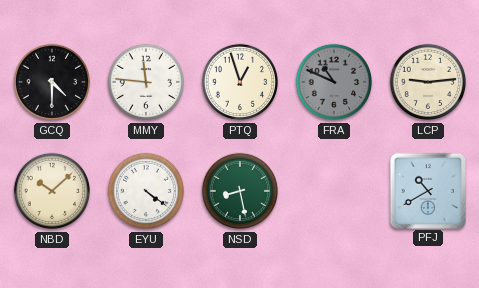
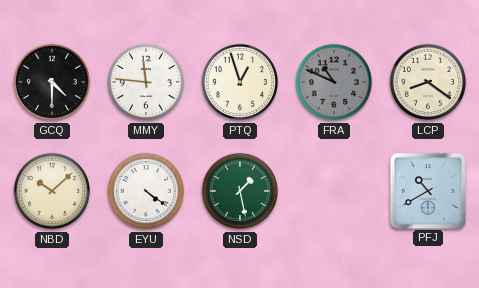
LCP: 9:14 -> 8:21 (428, 82)
NSD: 8:28 -> 1:28 (240, 191)
